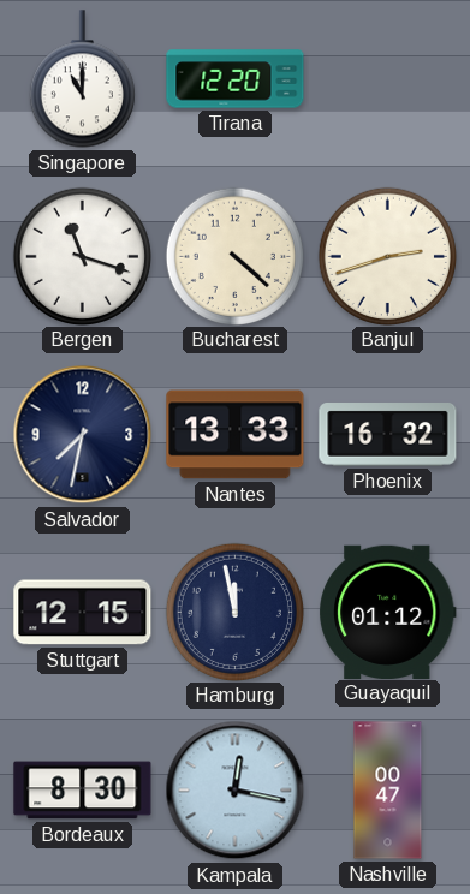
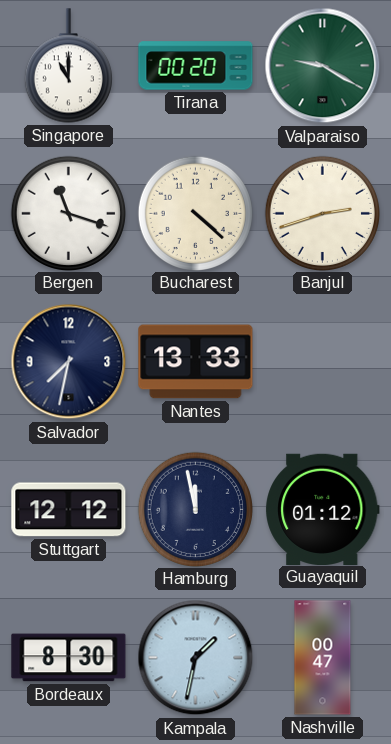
Tirana: 12:20 -> 00:20 (196, 66)
Valparaiso: none -> 9:20 (323, 66)
Phoenix: 16:32 -> none (388, 435)
Stuttgart: 12:15 -> 12:12 (69, 510)
Kampala: 12:17 -> 1:32 (196, 658)
